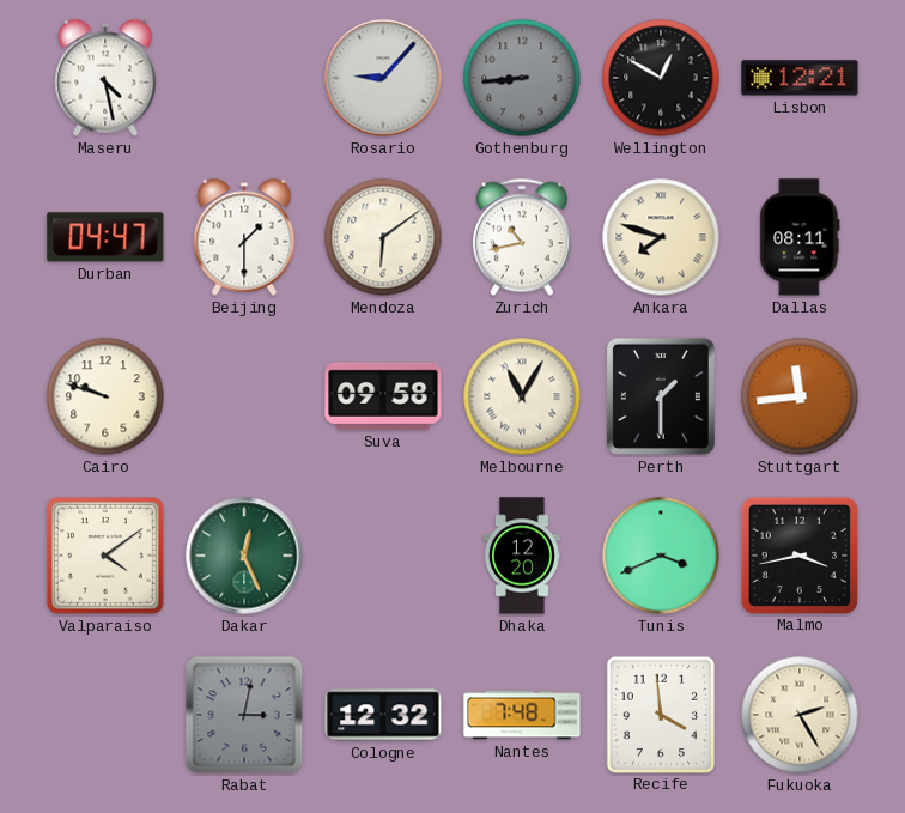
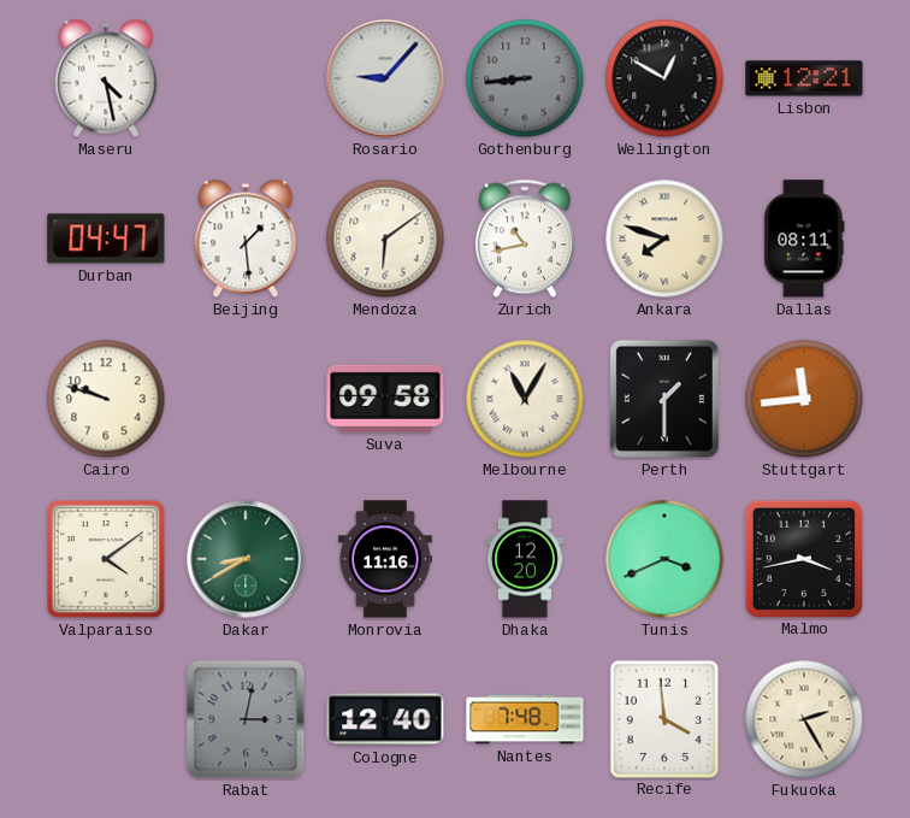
Beijing: 1:30 -> 1:29 (246, 239)
Dakar: 12:26 -> 8:40 (246, 559)
Monrovia: none -> 11:16 (385, 559)
Cologne: 12:32 -> 12:40 (385, 719)
